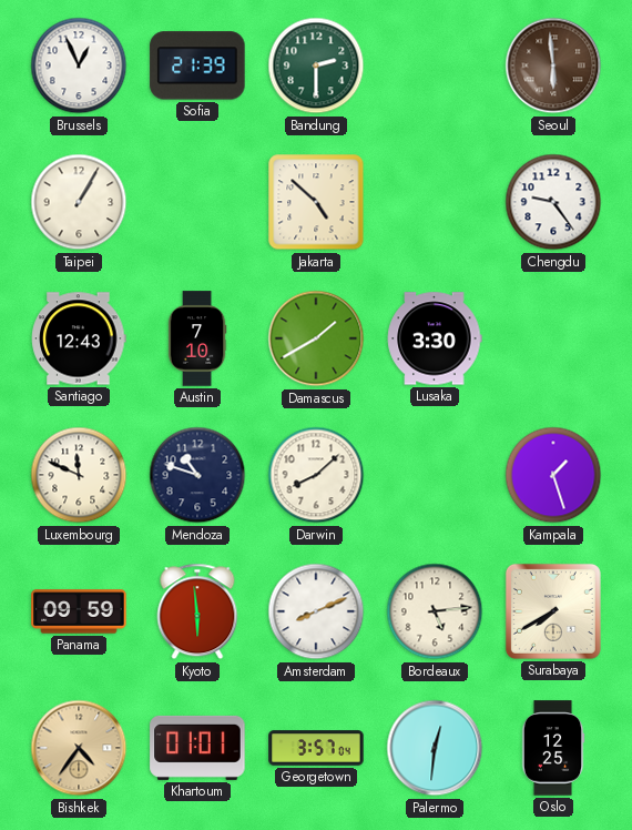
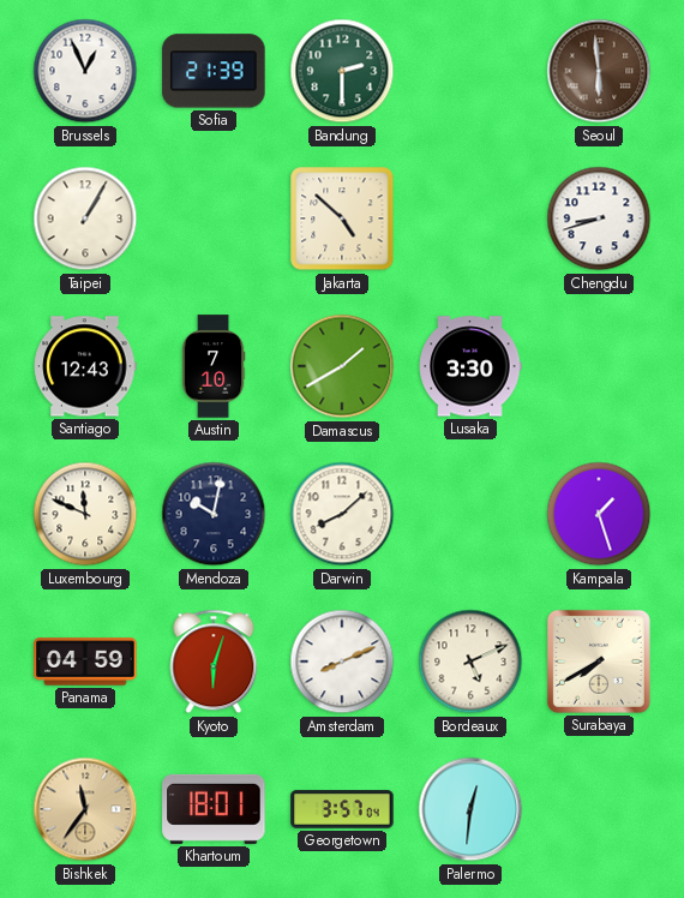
Chengdu: 9:24 -> 8:42 (599, 218)
Mendoza: 10:48 -> 10:02 (214, 514)
Panama: 09:59 -> 04:59 (85, 661)
Kyoto: 5:59 -> 6:03 (214, 661)
Bordeaux: 5:14 -> 5:11 (470, 661)
Bishkek: 4:36 -> 11:36 (85, 809)
Khartoum: 01:01 -> 18:01 (214, 809)
Oslo: 12:25 -> none (553, 748)
